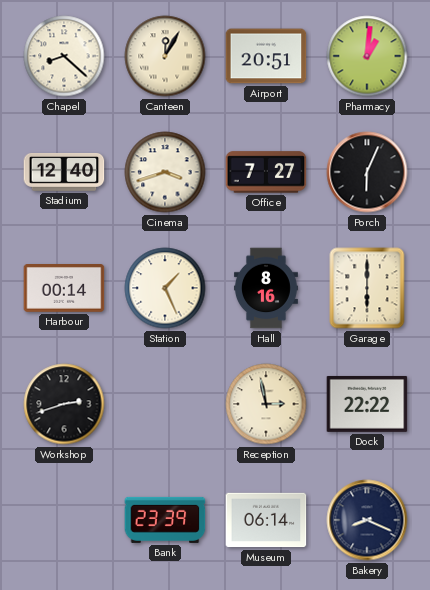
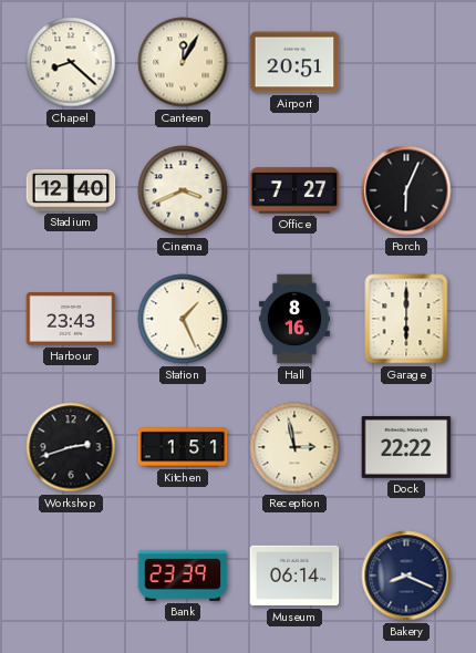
Pharmacy: 1:01 -> none (367, 56)
Cinema: 3:42 -> 3:41 (183, 190)
Harbour: 00:14 -> 23:43 (71, 320)
Kitchen: none -> 1:51 (183, 447)
